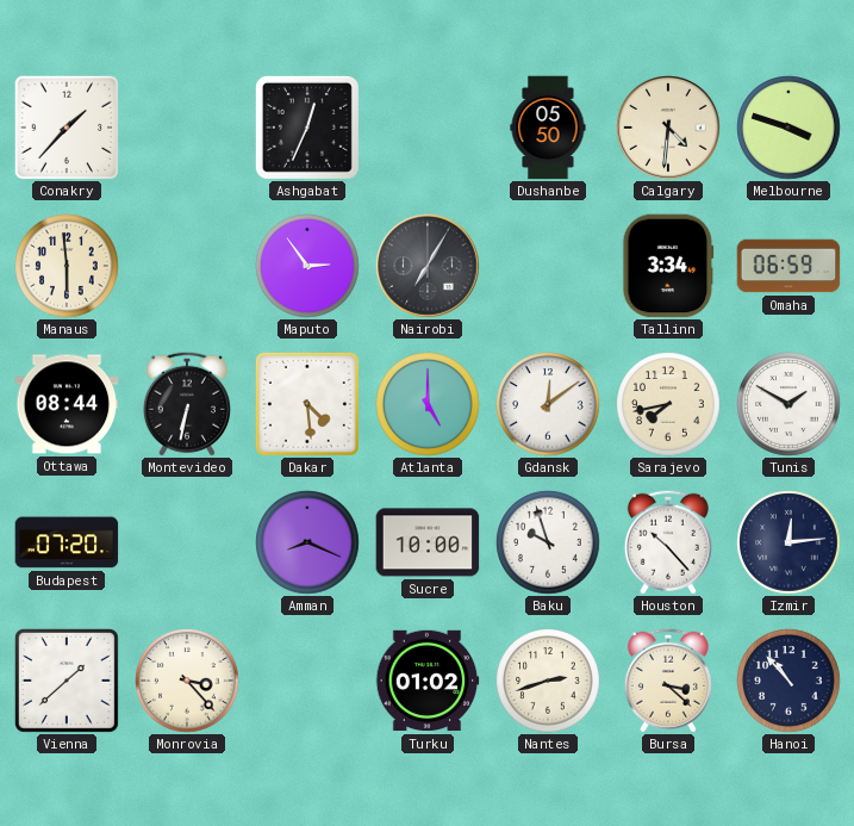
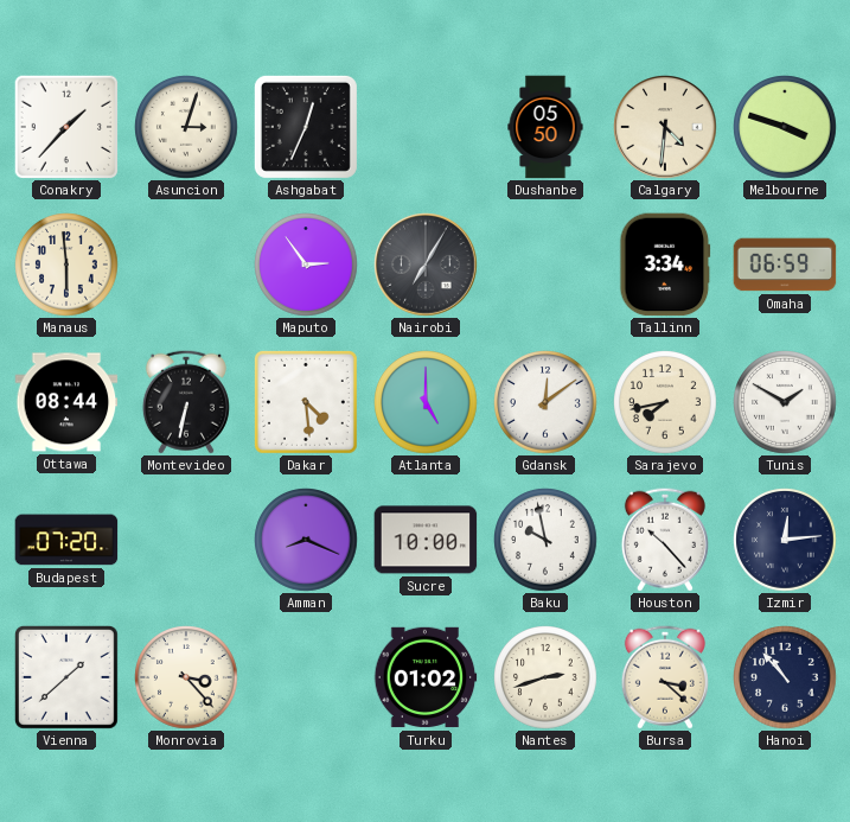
Asuncion: none -> 3:03 (186, 127)
Baku: 9:57 -> 9:58 (545, 540)
